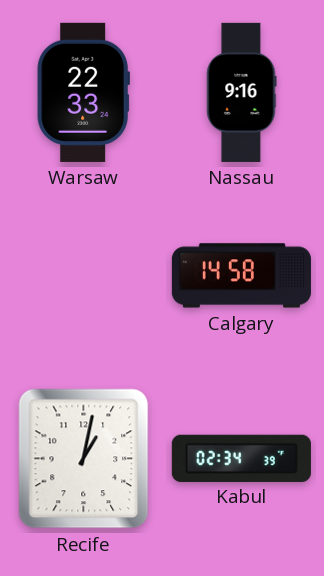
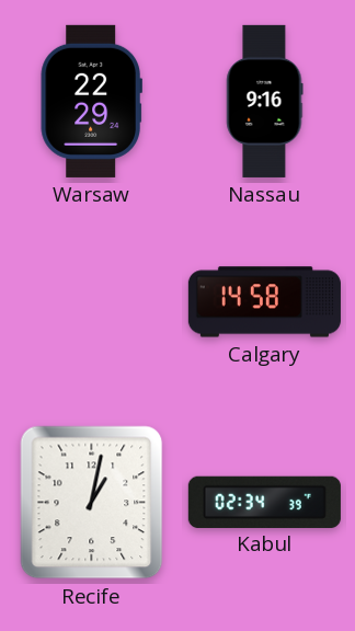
Warsaw: 22:33 -> 22:29 (91, 101)
